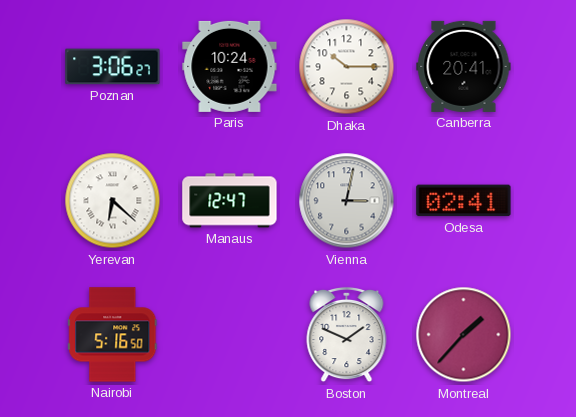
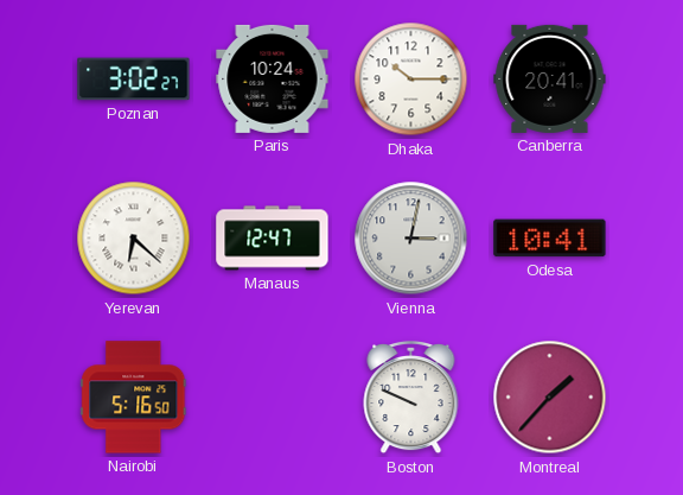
Poznan: 3:06 -> 3:02 (134, 80)
Odesa: 02:41 -> 10:41 (550, 239)
Boston: 1:49 -> 9:49 (411, 398)
